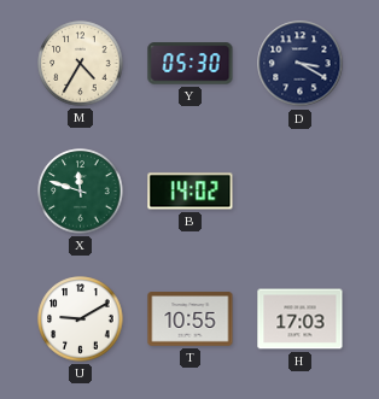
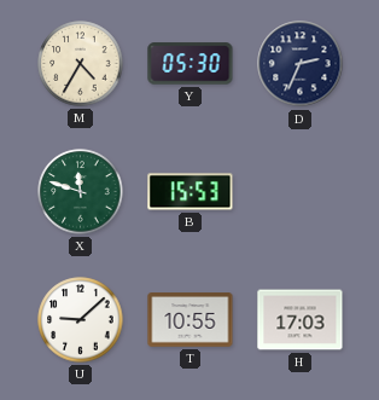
D: 3:20 -> 2:34 (301, 64)
B: 14:02 -> 15:53 (191, 192)
U: 9:10 -> 9:08 (81, 320)
